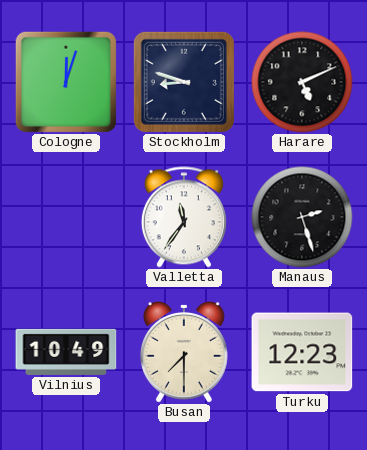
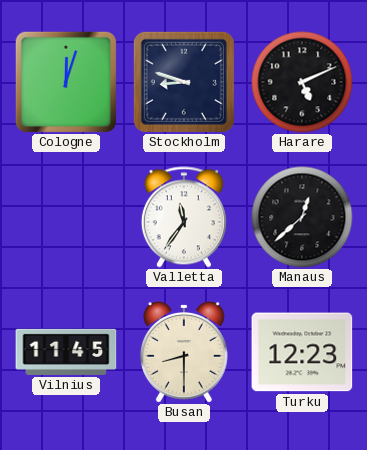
Manaus: 2:27 -> 12:38 (302, 217)
Vilnius: 10:49 -> 11:45 (66, 352)
Busan: 7:30 -> 8:30 (184, 353)
